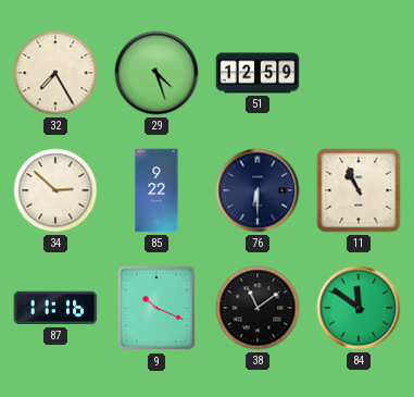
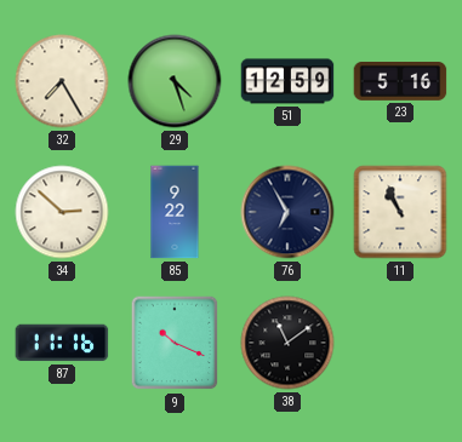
23: none -> 5:16 (400, 82)
76: 6:30 -> 6:55 (287, 212)
84: 11:51 -> none (359, 308)
